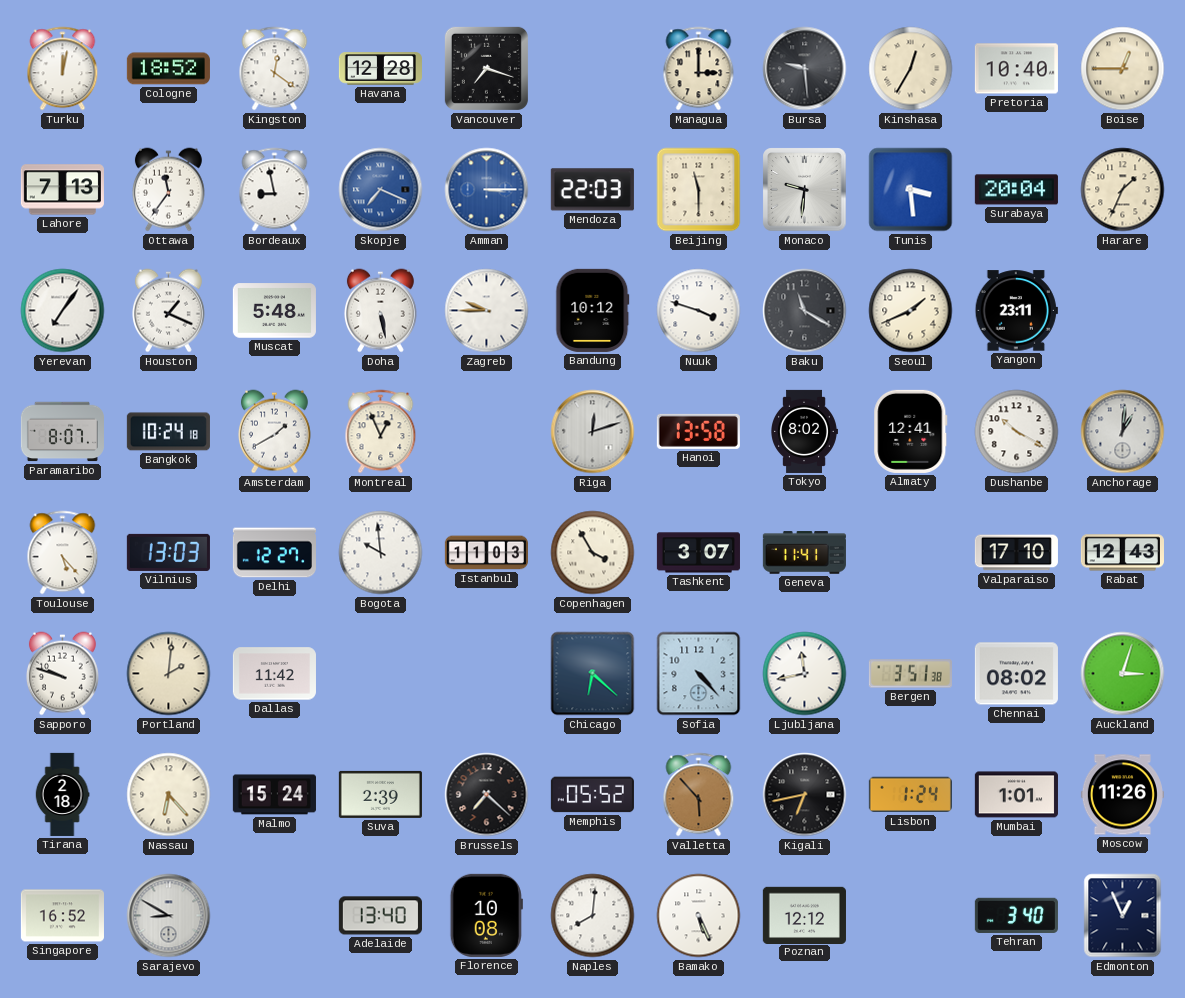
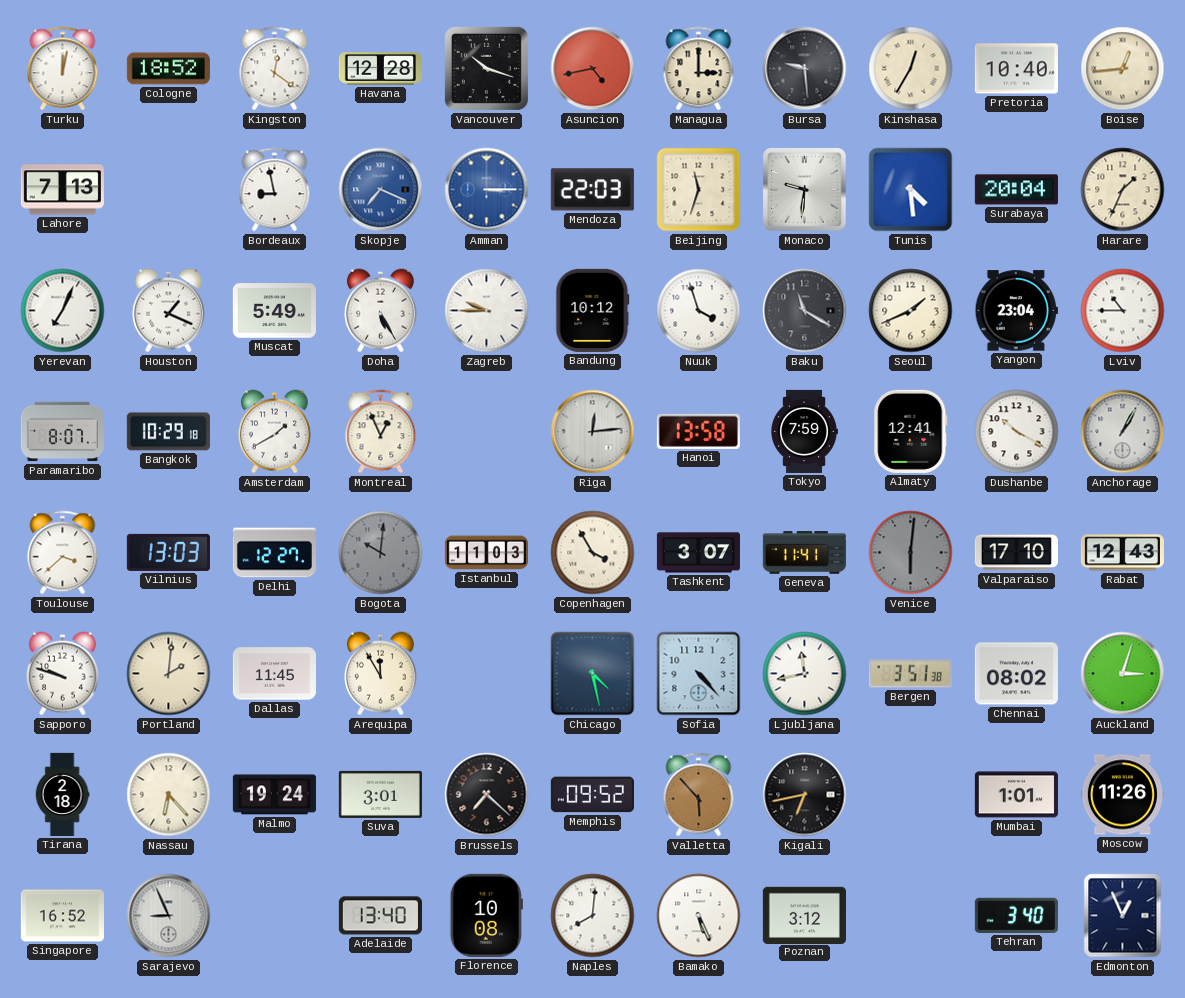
Vancouver: 7:18 -> 10:18 (486, 68)
Asuncion: none -> 4:43 (593, 69)
Boise: 12:45 -> 12:44 (1123, 69)
Ottawa: 11:36 -> none (168, 190)
Beijing: 11:30 -> 11:33 (699, 190)
Tunis: 3:29 -> 4:29 (911, 190)
Yerevan: 7:06 -> 7:04 (63, 311)
Muscat: 5:48 -> 5:49 (274, 311)
Doha: 5:28 -> 5:25 (380, 311)
Nuuk: 3:48 -> 3:57 (699, 311)
Yangon: 23:11 -> 23:04 (1016, 311)
Lviv: none -> 10:45 (1123, 311)
Bangkok: 10:24 -> 10:29 (168, 432)
Riga: 12:12 -> 12:14 (593, 432)
Tokyo: 8:02 -> 7:59 (805, 431)
Anchorage: 1:01 -> 1:05 (1123, 432)
Toulouse: 5:23 -> 3:38 (63, 553)
Bogota: 9:59 -> 10:01 (381, 553)
Bogota dial: white -> grey (381, 553)
Venice: none -> 6:01 (911, 553)
Dallas: 11:42 -> 11:45 (274, 674)
Arequipa: none -> 11:55 (380, 674)
Chicago: 6:22 -> 4:28 (593, 674)
Malmo: 15:24 -> 19:24 (274, 795)
Suva: 2:39 -> 3:01 (380, 794)
Memphis: 05:52 -> 09:52 (592, 795)
Lisbon: 1:24 -> none (910, 795)
Sarajevo: 8:50 -> 8:56 (169, 916)
Poznan: 12:12 -> 3:12 (804, 915)
